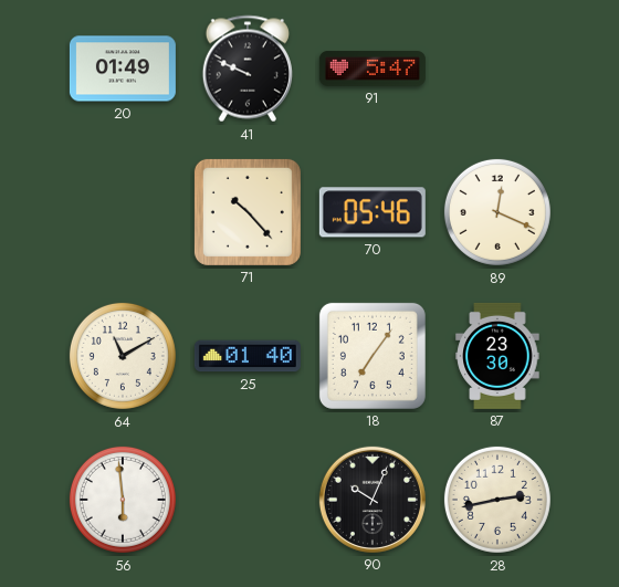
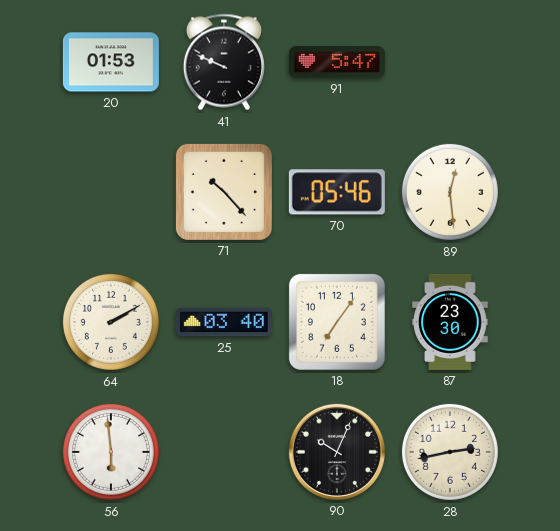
20: 01:49 -> 01:53 (111, 62)
89: 12:19 -> 12:29 (450, 192)
64: 11:10 -> 2:10 (111, 322)
25: 01:40 -> 03:40 (224, 322)
